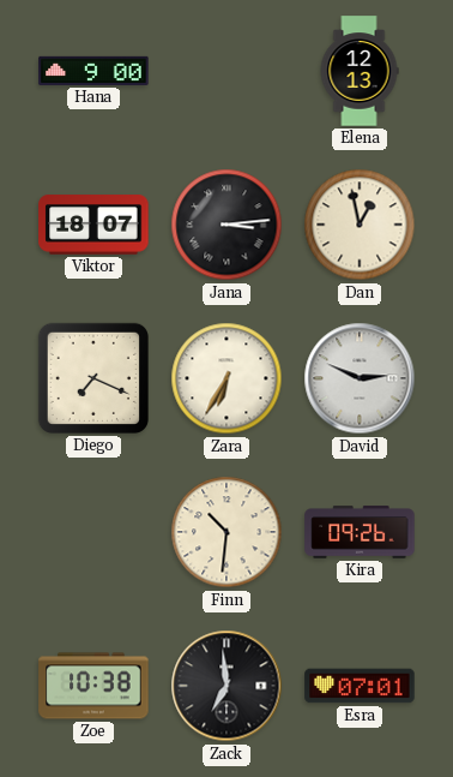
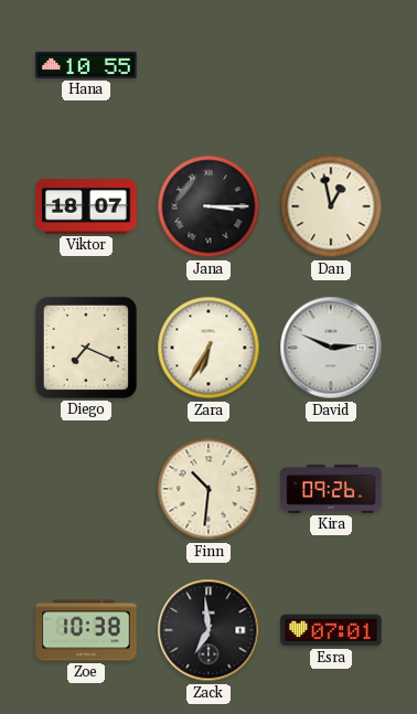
Hana: 9:00 -> 10:55 (86, 65)
Elena: 12:13 -> none (360, 71)
Jana: 3:14 -> 3:15 (209, 206)
